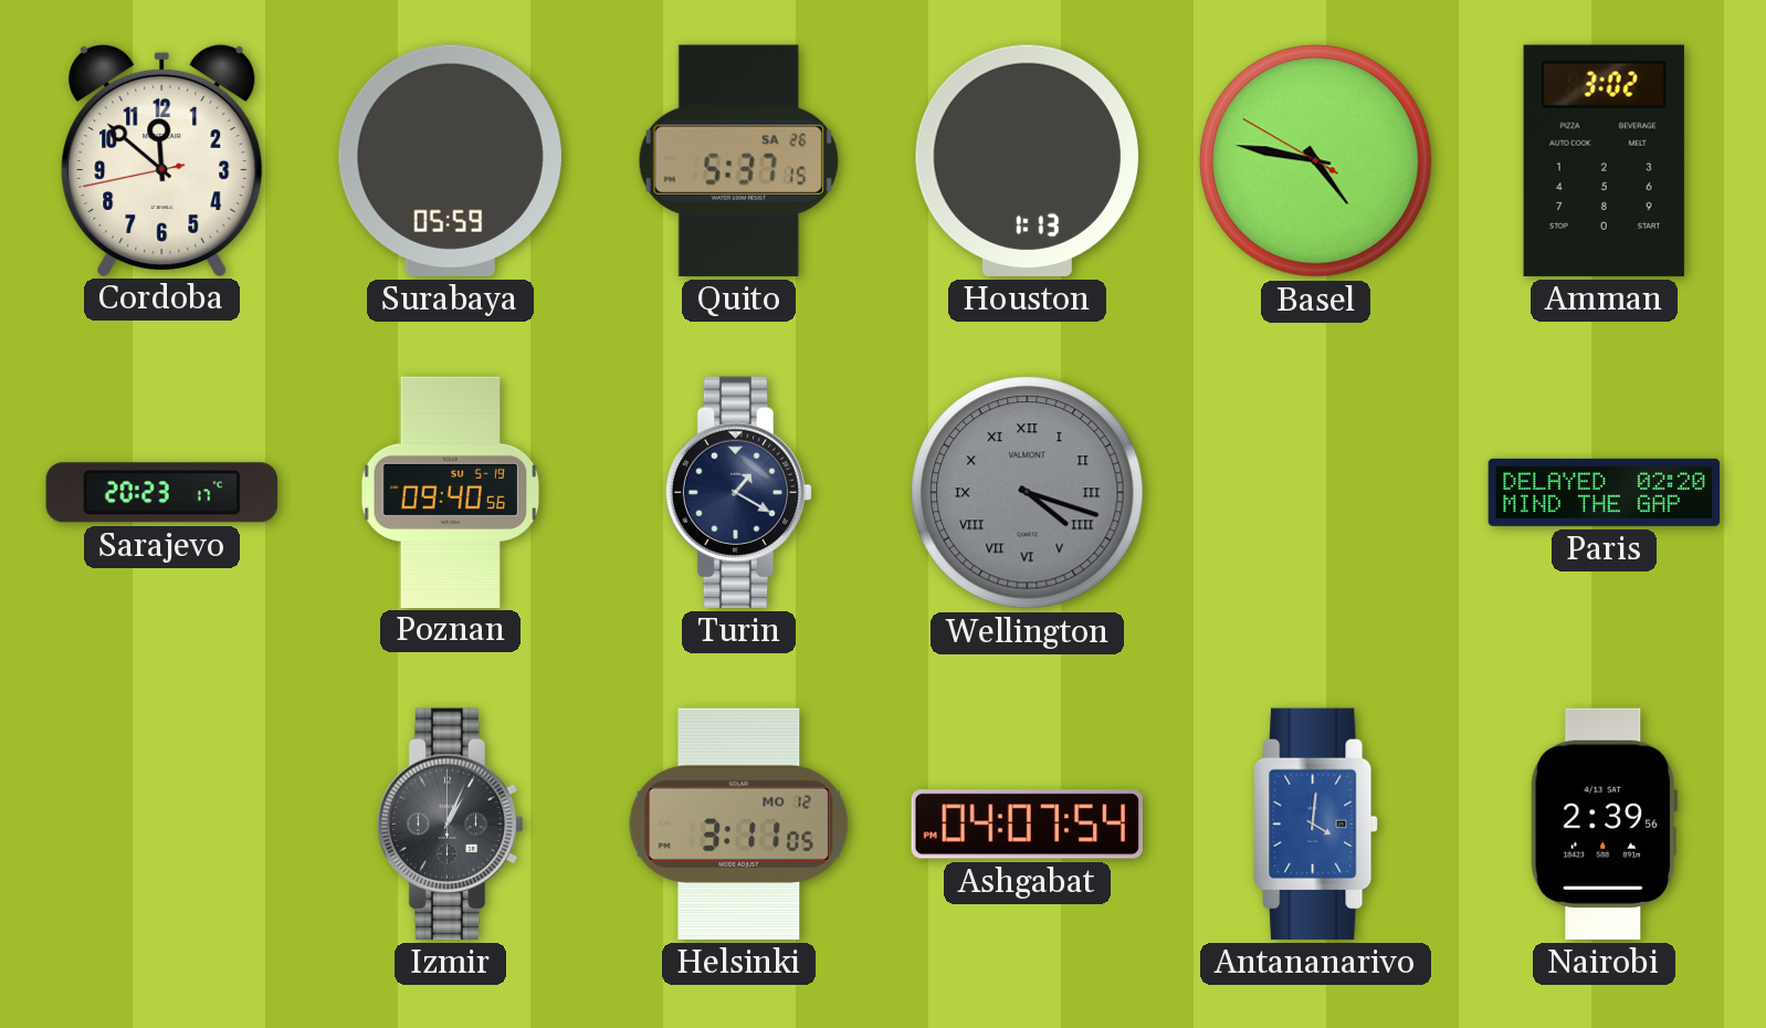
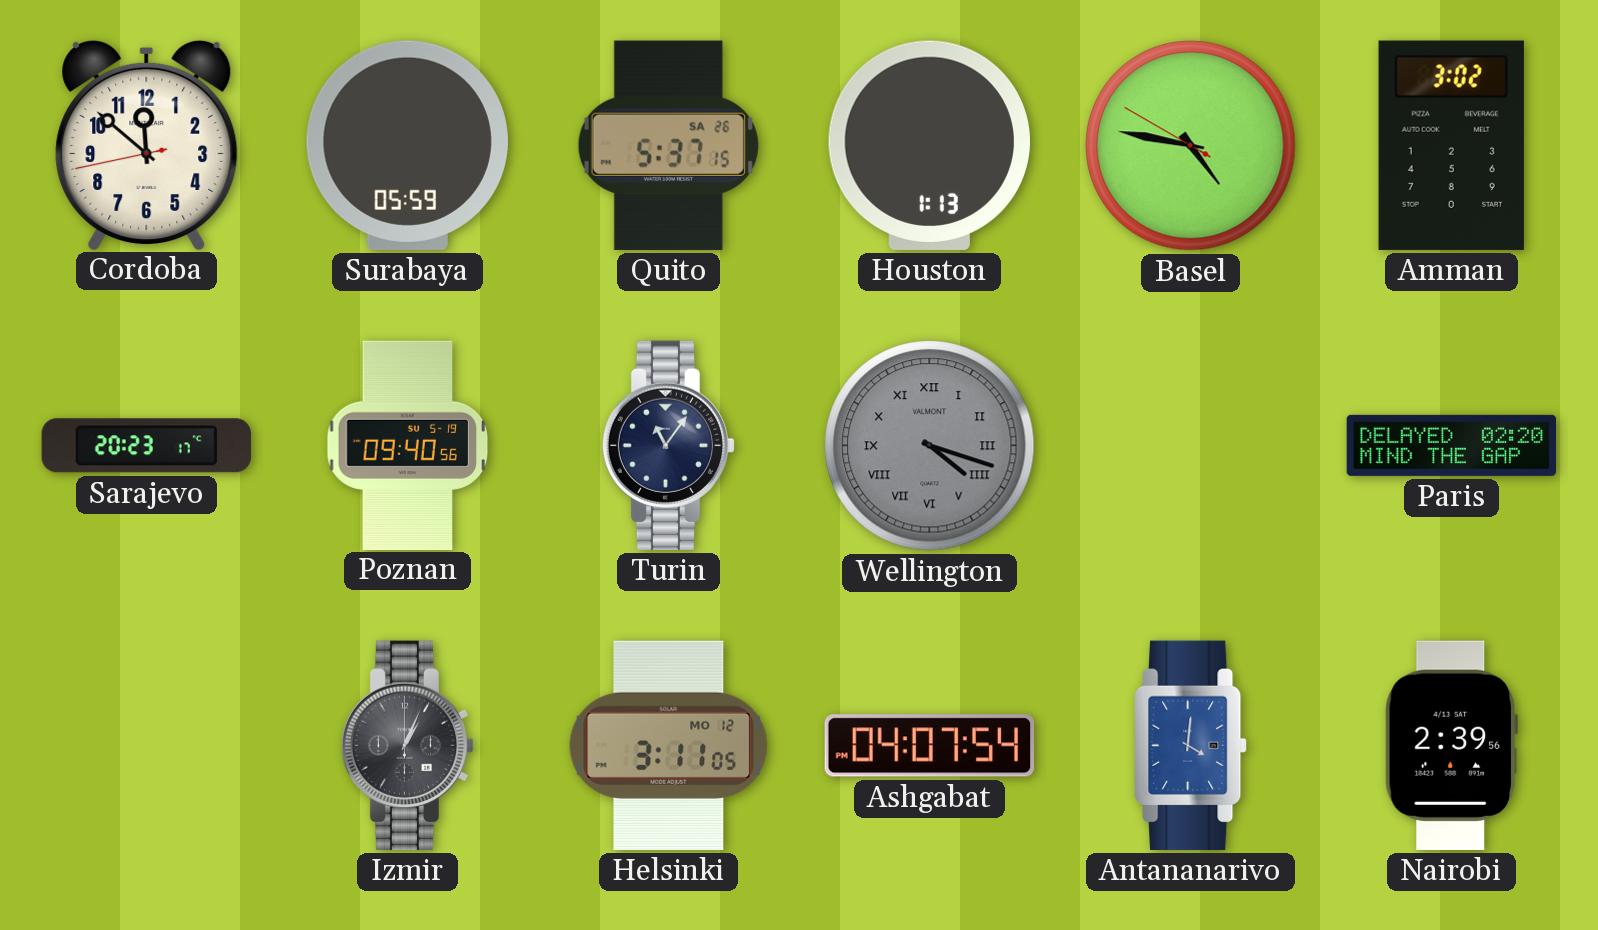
Turin: 1:20 -> 11:06 (669, 445)
